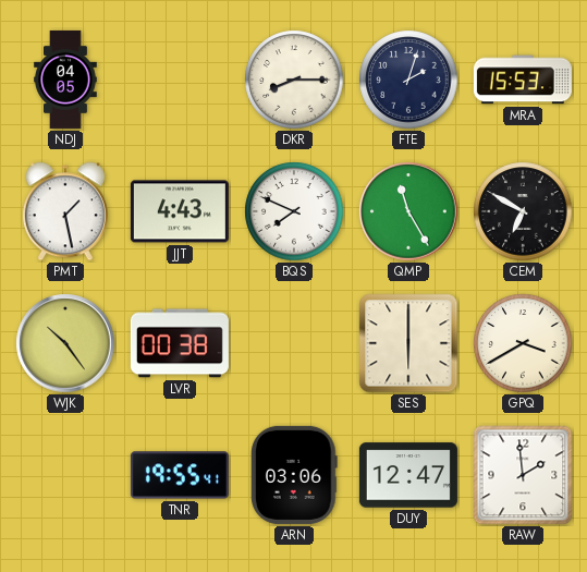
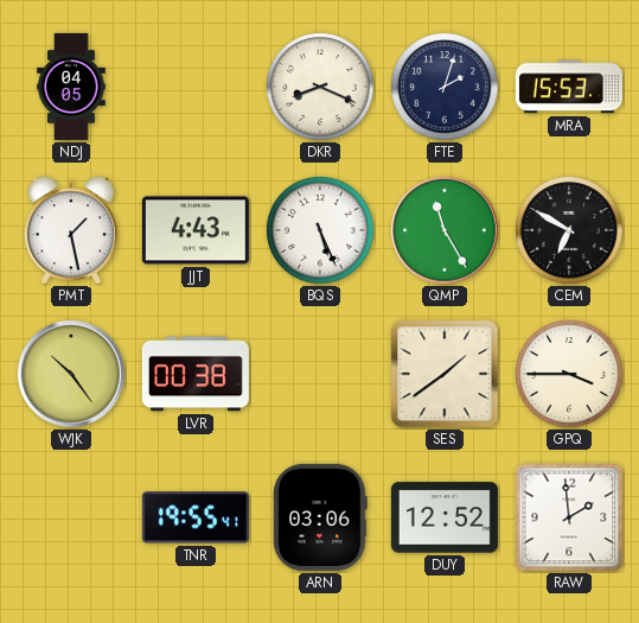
DKR: 8:15 -> 8:19 (320, 87)
BQS: 7:49 -> 5:26 (320, 230)
SES: 6:00 -> 1:39 (445, 374)
GPQ: 3:40 -> 3:45 (569, 374)
DUY: 12:47 -> 12:52 (445, 517)
